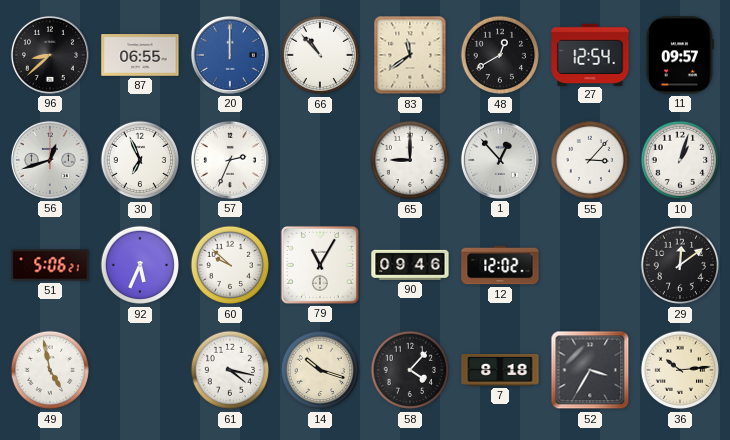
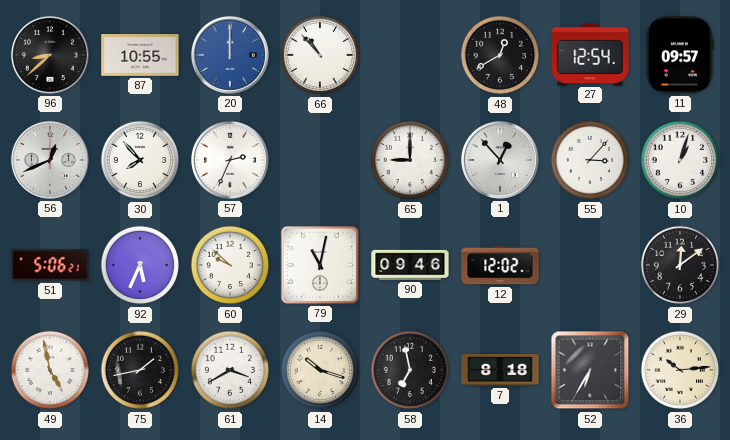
87: 06:55 -> 10:55 (140, 55)
83: 11:39 -> none (410, 55)
56: 12:42 -> 12:41 (50, 160)
30: 6:56 -> 7:53 (140, 160)
79: 11:05 -> 11:02 (320, 265)
75: none -> 1:43 (140, 370)
61: 4:17 -> 3:40 (230, 370)
58: 4:07 -> 6:58 (410, 370)
52: 3:35 -> 6:35 (590, 370)
